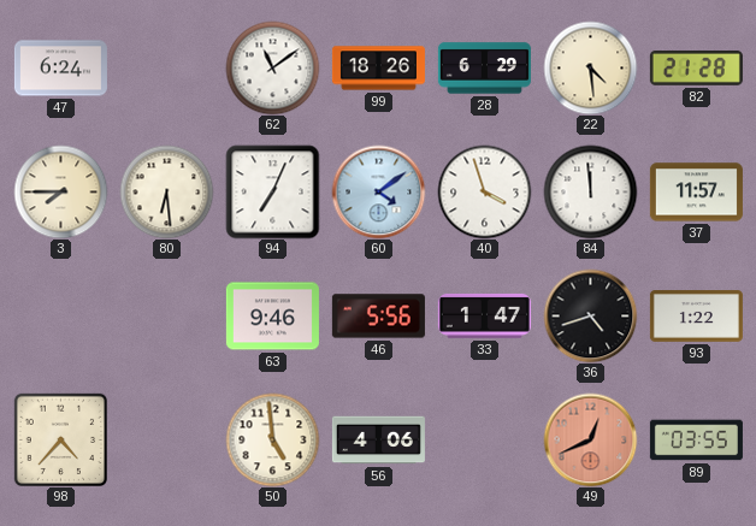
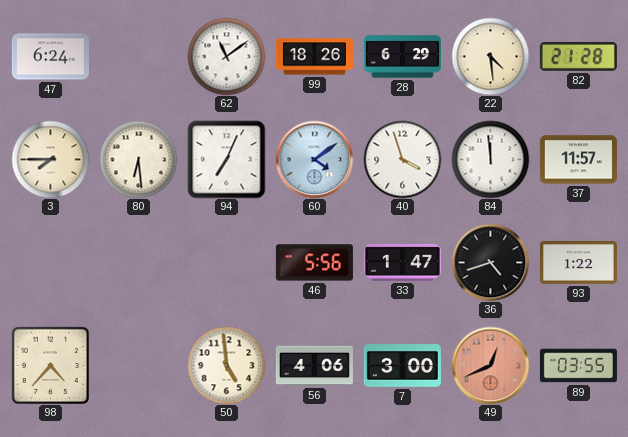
63: 9:46 -> none (272, 317)
7: none -> 3:00 (402, 366)
